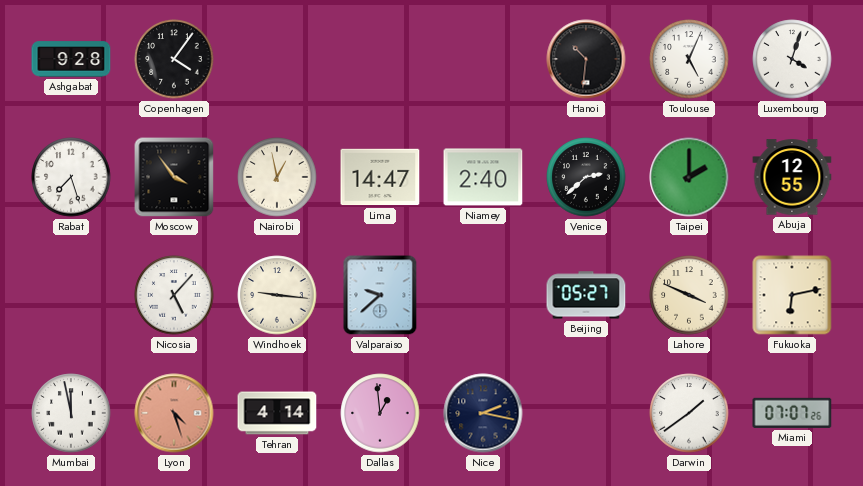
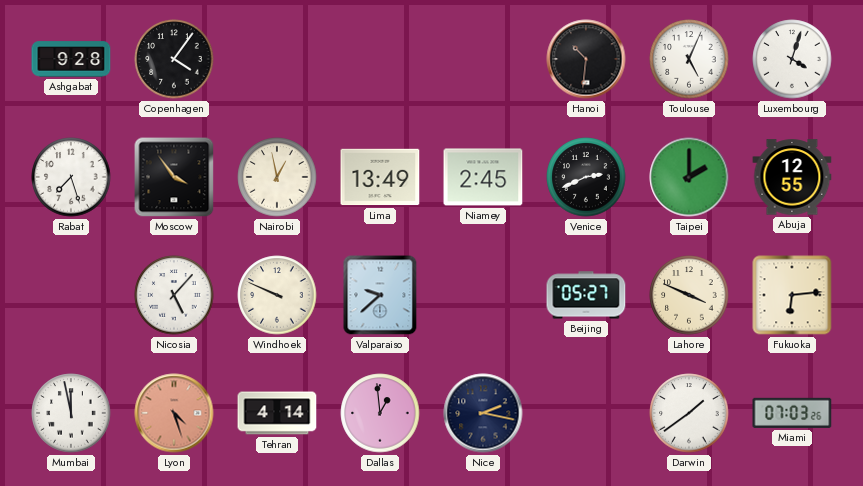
Lima: 14:47 -> 13:49 (380, 177)
Niamey: 2:40 -> 2:45 (483, 177)
Venice: 2:38 -> 2:41 (586, 177)
Windhoek: 9:16 -> 9:49 (277, 295)
Fukuoka: 6:13 -> 6:14 (792, 295)
Miami: 07:07 -> 07:03 (792, 413)
